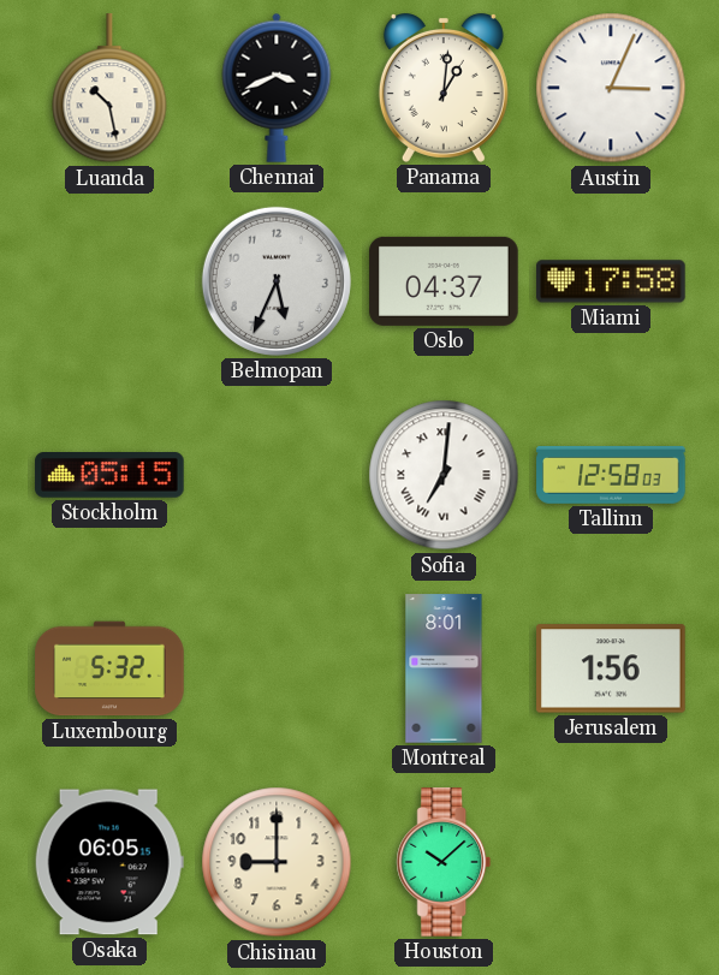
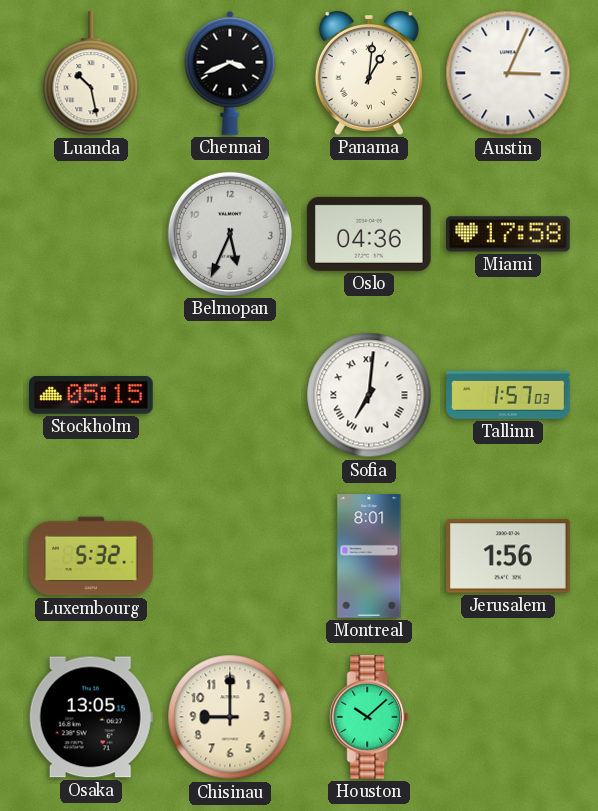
Oslo: 04:37 -> 04:36 (369, 234)
Tallinn: 12:58 -> 1:57 (508, 396)
Osaka: 06:05 -> 13:05 (91, 717)
